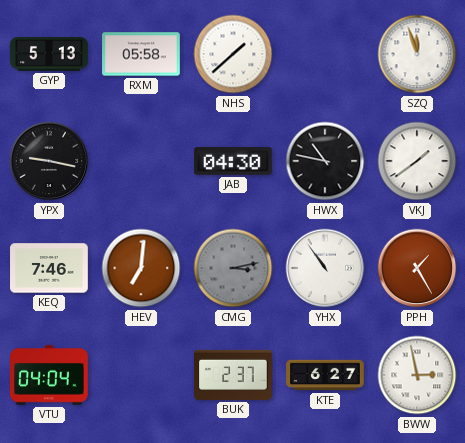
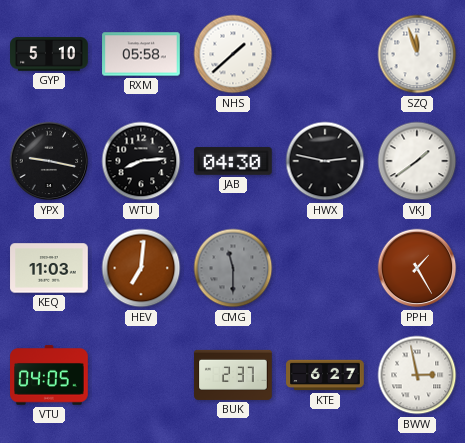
GYP: 5:13 -> 5:10 (49, 54)
WTU: none -> 8:14 (141, 161)
HWX: 10:47 -> 2:47 (325, 161)
KEQ: 7:46 -> 11:03 (49, 268)
CMG: 3:13 -> 11:30 (233, 268)
YHX: 10:54 -> none (325, 268)
VTU: 04:04 -> 04:05 (49, 375)
